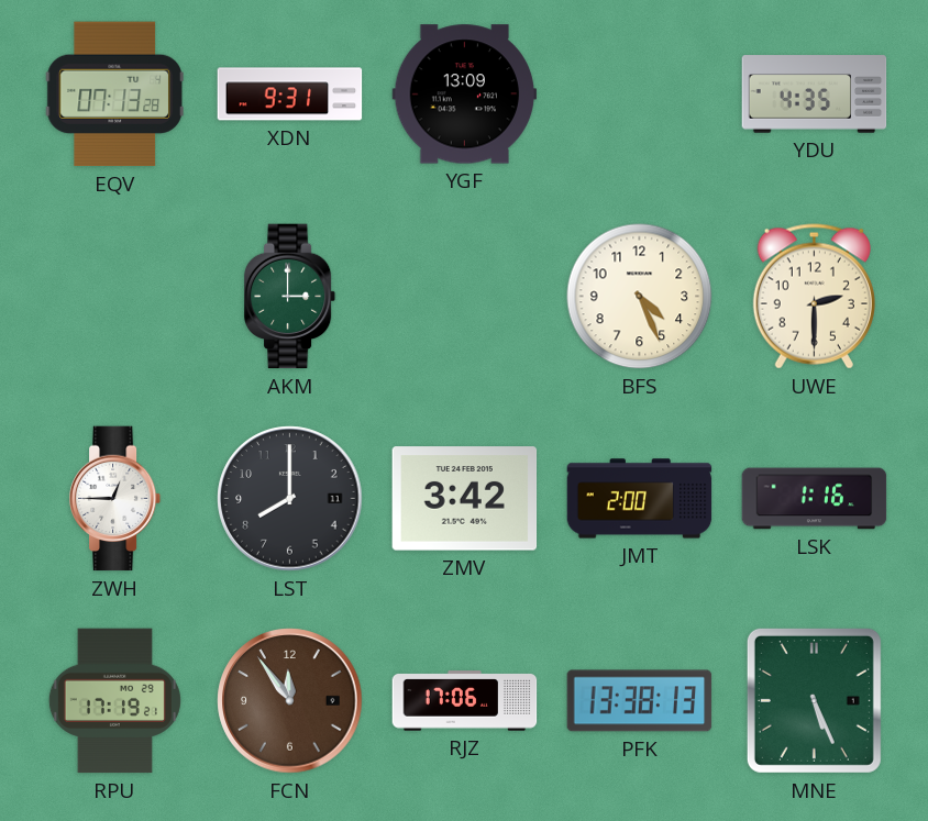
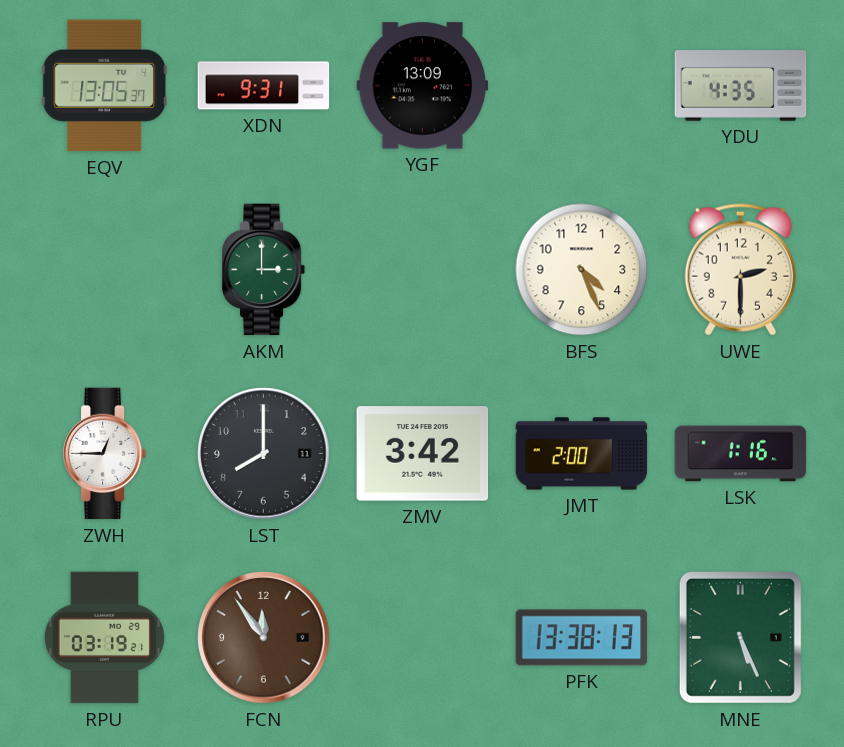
EQV: 07:13 -> 13:05 (104, 86)
RPU: 17:19 -> 03:19 (104, 638)
RJZ: 17:06 -> none (465, 701)
